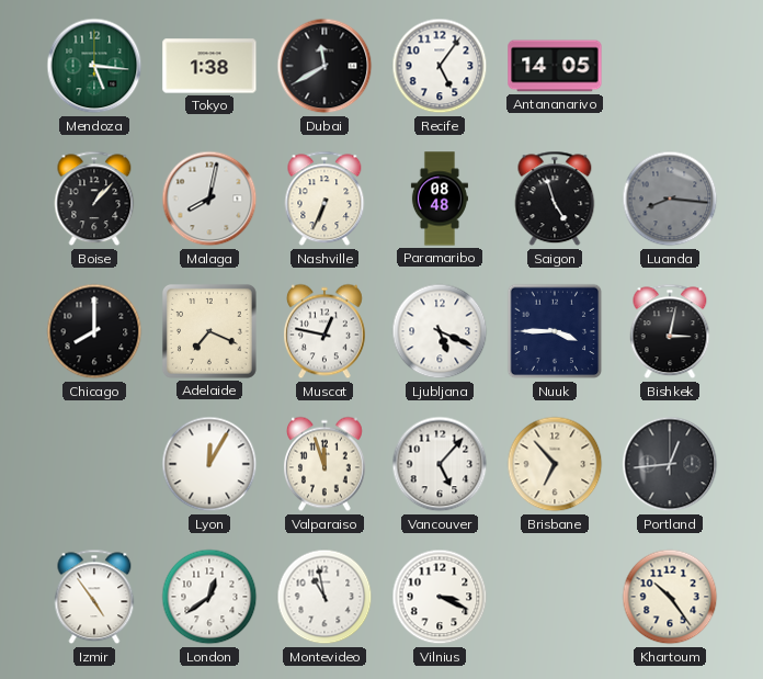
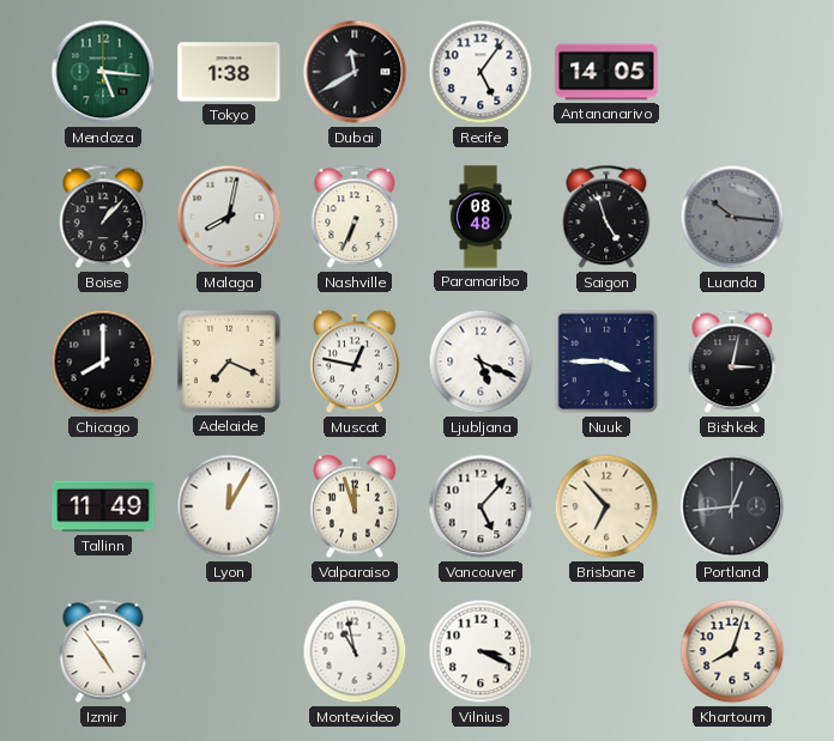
Luanda: 8:16 -> 10:16 (732, 217)
Tallinn: none -> 11:49 (103, 506)
London: 12:39 -> none (209, 597)
Khartoum: 10:24 -> 8:03 (732, 651)
